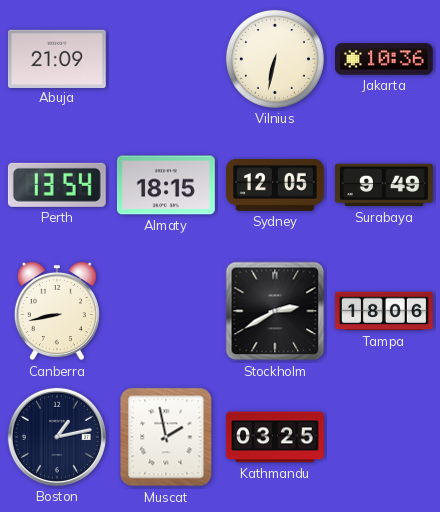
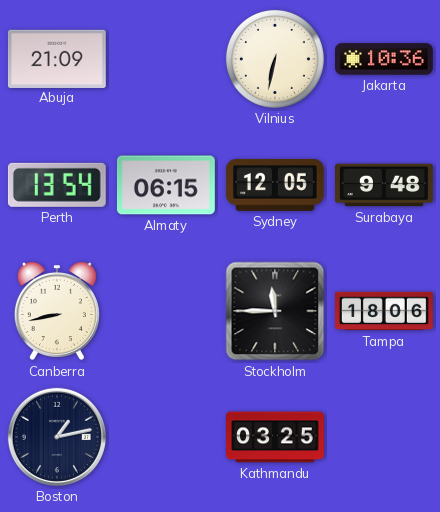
Almaty: 18:15 -> 06:15 (166, 185)
Surabaya: 9:49 -> 9:48 (385, 185)
Stockholm: 2:40 -> 11:45 (275, 311)
Muscat: 1:58 -> none (166, 437)
